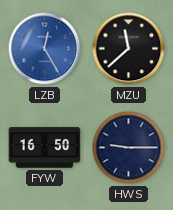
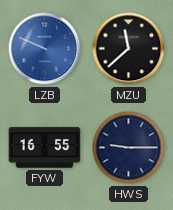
LZB: 12:25 -> 9:49 (45, 49)
FYW: 16:50 -> 16:55 (45, 148)
